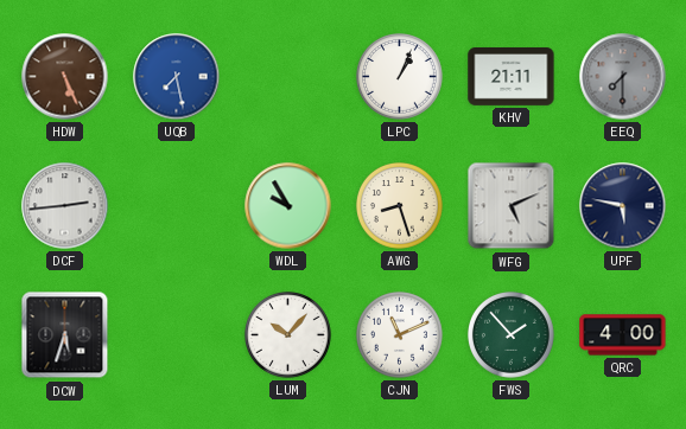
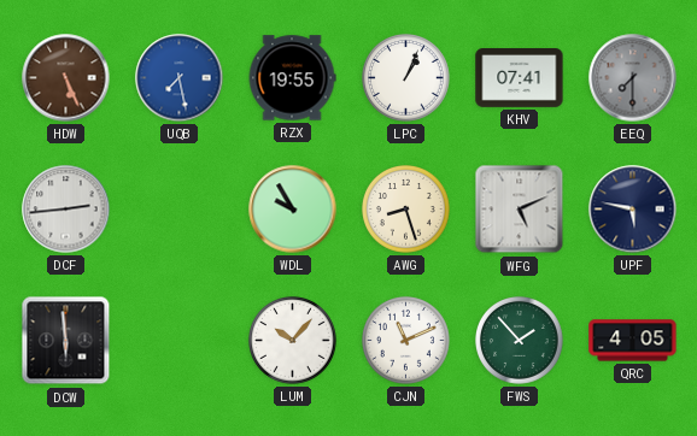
RZX: none -> 19:55 (292, 78)
KHV: 21:11 -> 07:41 (520, 78)
DCW: 5:33 -> 5:59 (66, 341)
QRC: 4:00 -> 4:05 (633, 341)
